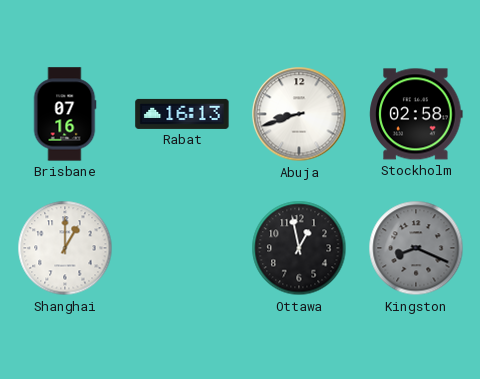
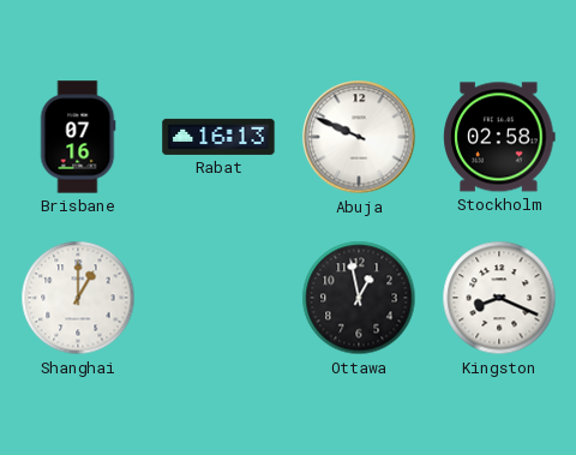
Abuja: 8:42 -> 9:49 (359, 137)
Kingston dial: grey -> white (499, 298)
